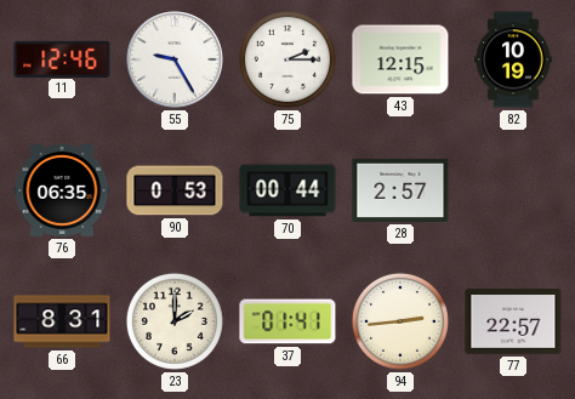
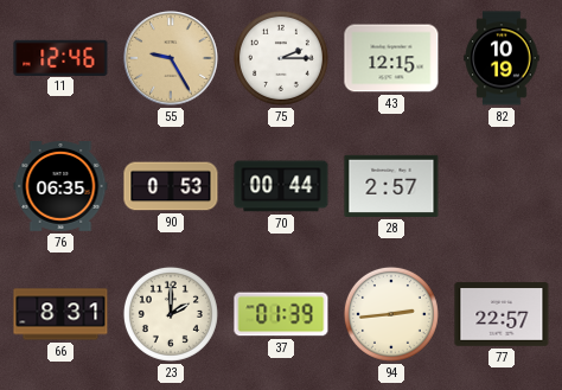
55 dial: white -> champagne (171, 58)
37: 01:41 -> 01:39 (281, 314)
